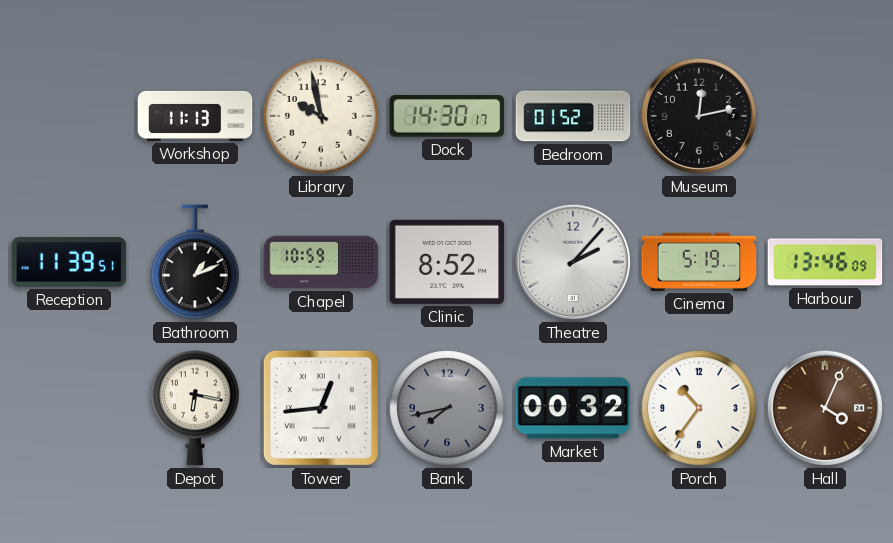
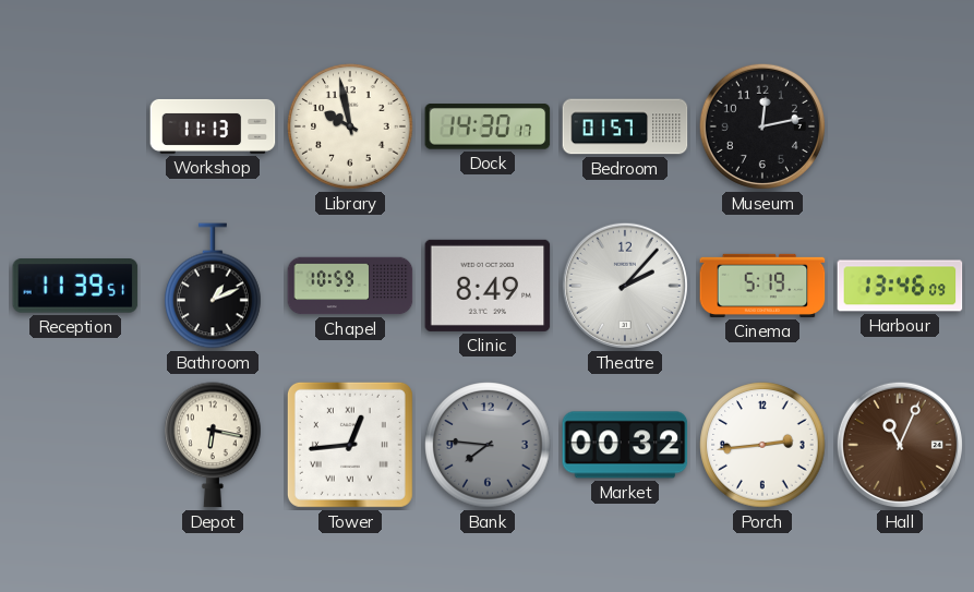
Bedroom: 01:52 -> 01:57 (625, 126)
Clinic: 8:52 -> 8:49 (488, 286)
Bank: 7:43 -> 7:46 (488, 445)
Porch: 10:36 -> 2:44 (762, 445)
Hall: 4:04 -> 11:04 (900, 445)
